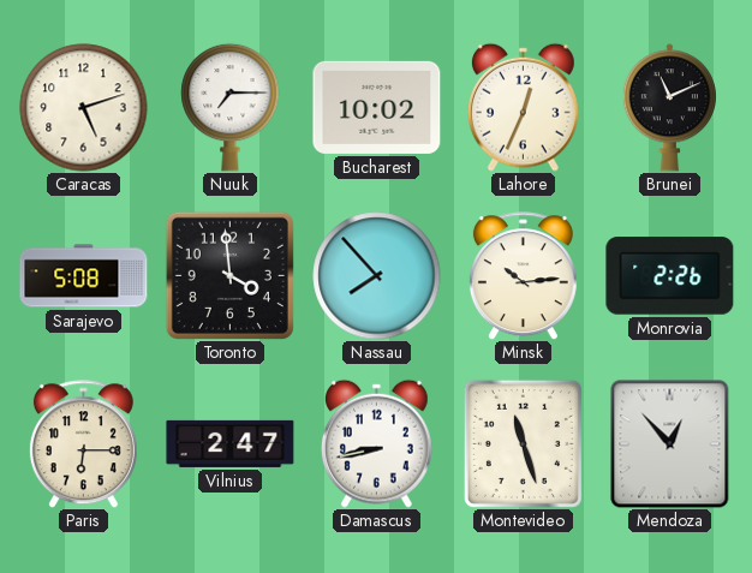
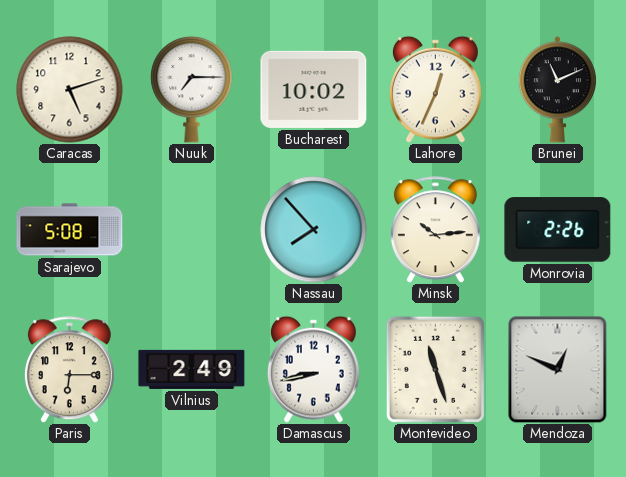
Toronto: 3:59 -> none (229, 275)
Vilnius: 2:47 -> 2:49 (192, 369)
Mendoza: 12:53 -> 12:49 (558, 370)
